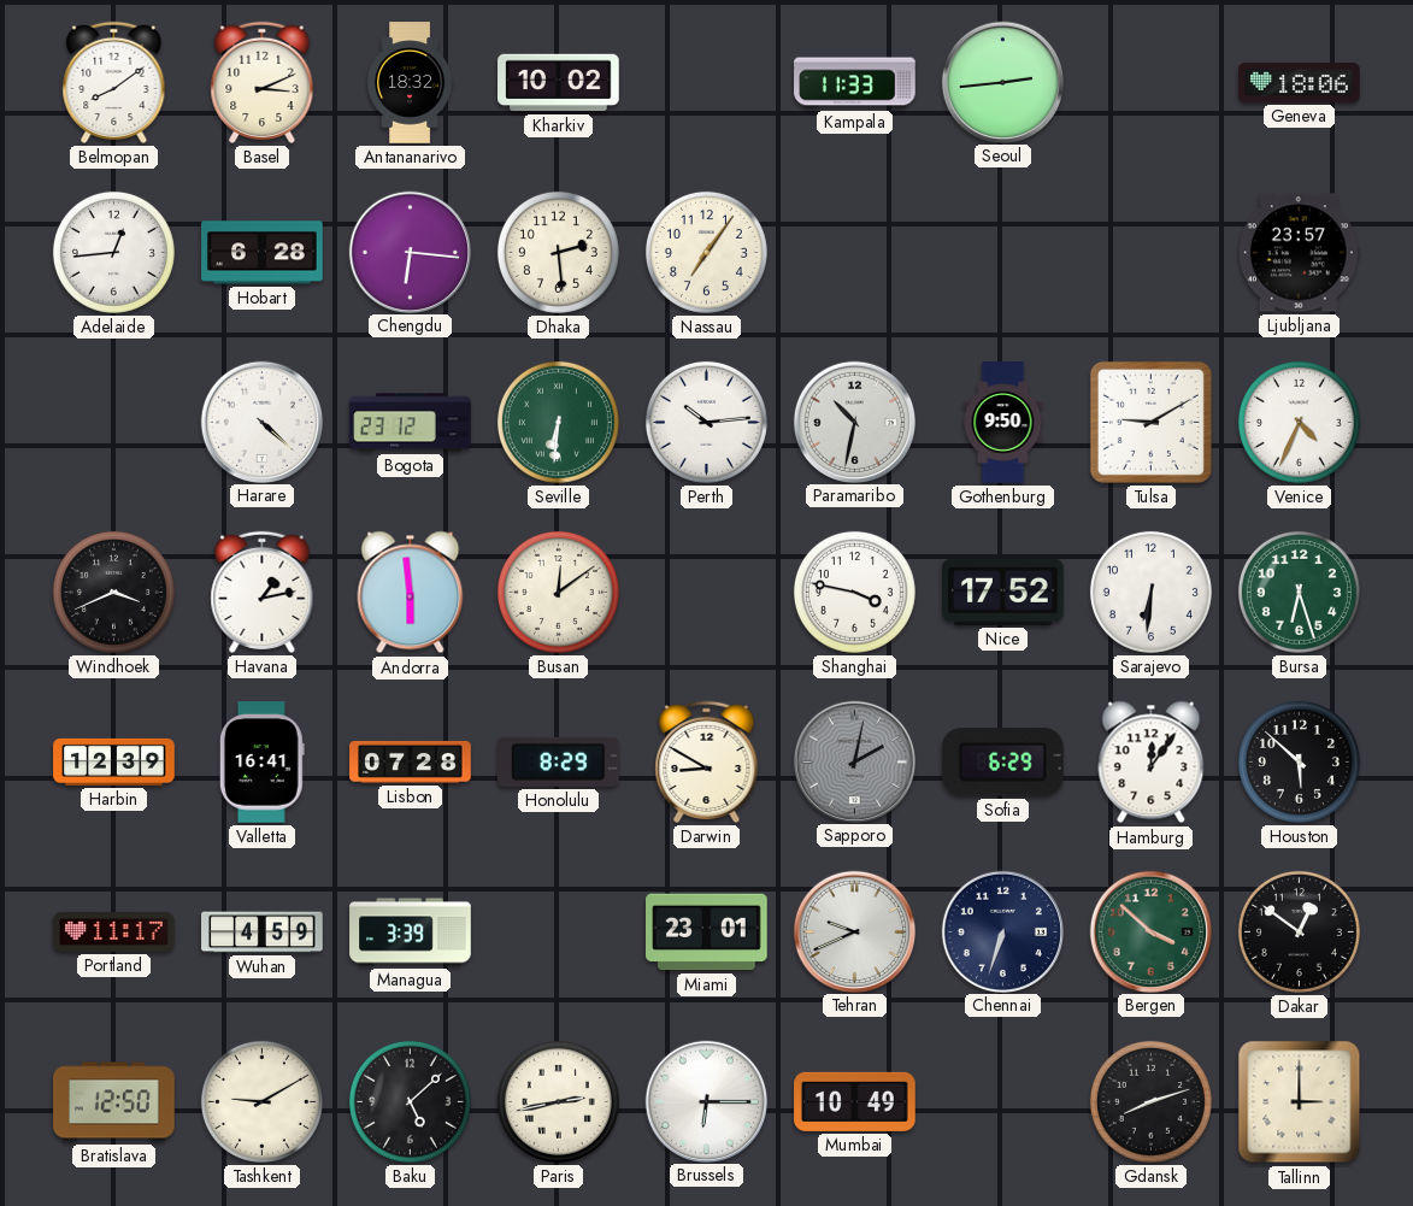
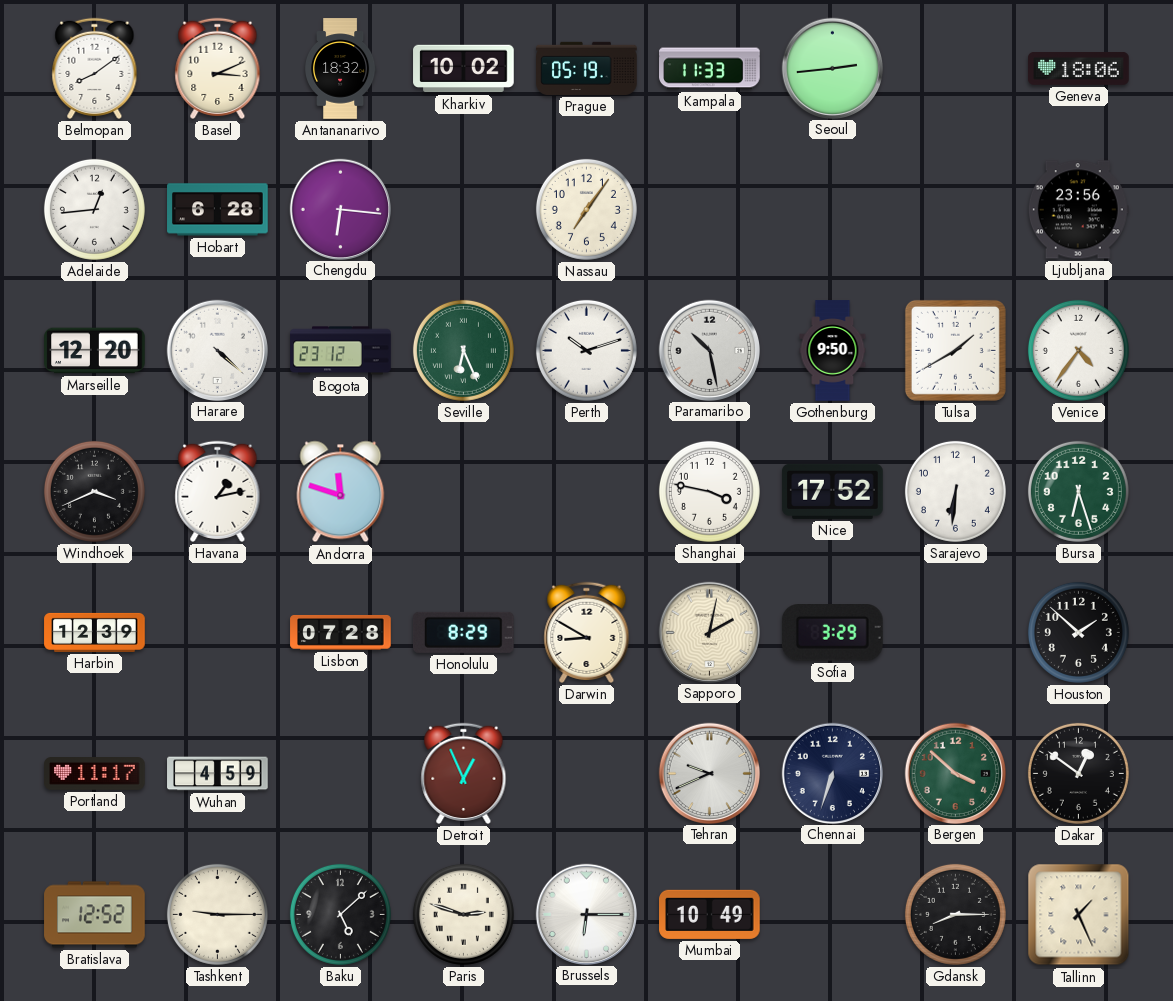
Prague: none -> 05:19 (587, 68)
Dhaka: 2:29 -> none (558, 252)
Ljubljana: 23:57 -> 23:56 (1078, 210)
Marseille: none -> 12:20 (95, 351)
Seville: 6:31 -> 6:26 (463, 350)
Perth: 10:14 -> 10:12 (586, 350)
Paramaribo: 10:32 -> 10:28 (709, 350)
Tulsa: 9:10 -> 1:40 (955, 350)
Venice: 4:34 -> 4:36 (1078, 350)
Andorra: 5:59 -> 11:48 (341, 492)
Busan: 12:09 -> none (558, 592)
Valletta: 16:41 -> none (261, 763)
Sapporo dial: grey -> cream (709, 632)
Sofia: 6:29 -> 3:29 (832, 633)
Hamburg: 12:06 -> none (1152, 763)
Houston: 5:52 -> 1:52 (1078, 632)
Managua: 3:39 -> none (411, 933)
Detroit: none -> 12:56 (464, 773)
Miami: 23:01 -> none (707, 933)
Bratislava: 12:50 -> 12:52 (95, 915)
Tashkent: 9:10 -> 9:15 (217, 914)
Paris: 2:43 -> 2:48 (463, 914)
Gdansk: 8:12 -> 8:15 (955, 914)
Tallinn: 3:00 -> 1:26 (1079, 915)
